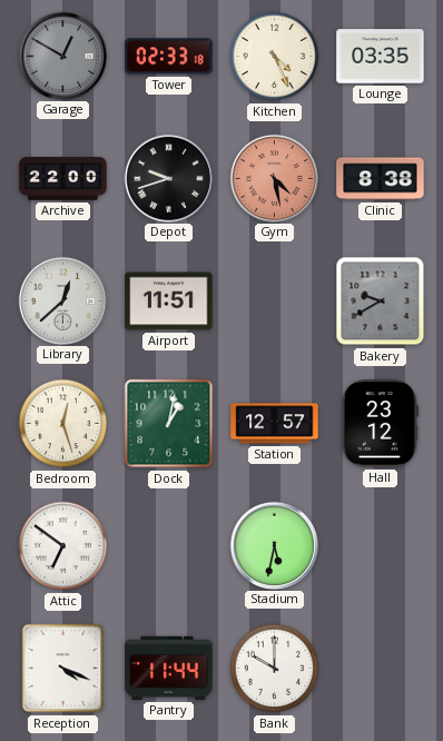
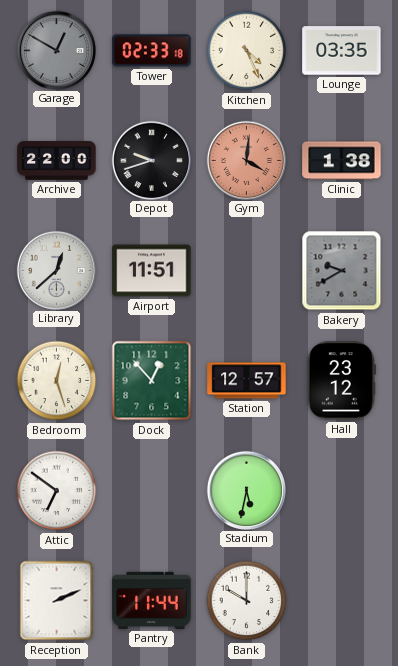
Gym: 4:28 -> 4:01 (246, 160)
Clinic: 8:38 -> 1:38 (342, 161)
Dock: 1:02 -> 12:53 (152, 381)
Reception: 4:19 -> 2:11 (57, 601)
